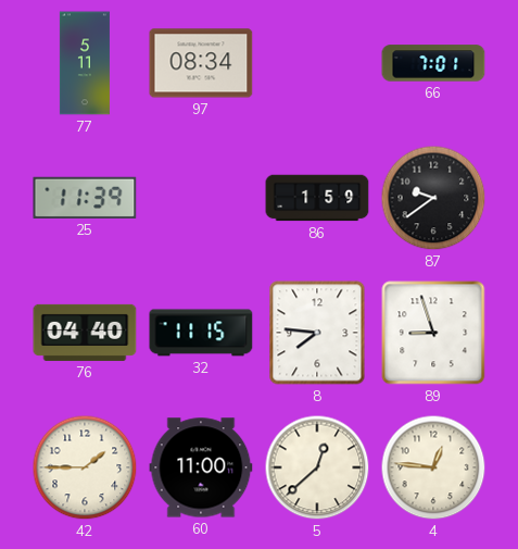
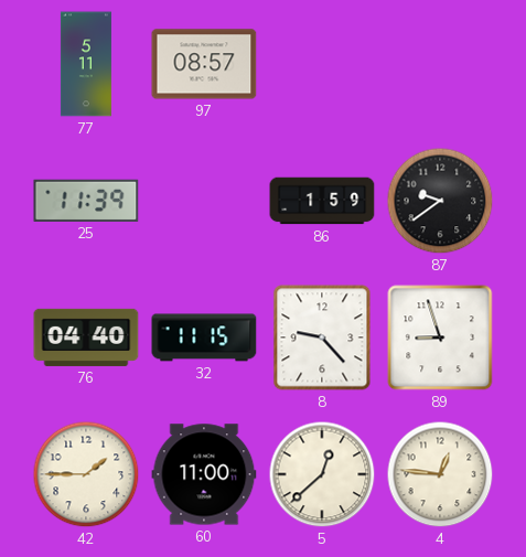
97: 08:34 -> 08:57 (204, 64)
66: 7:01 -> none (433, 63)
8: 7:46 -> 9:23 (322, 338)
